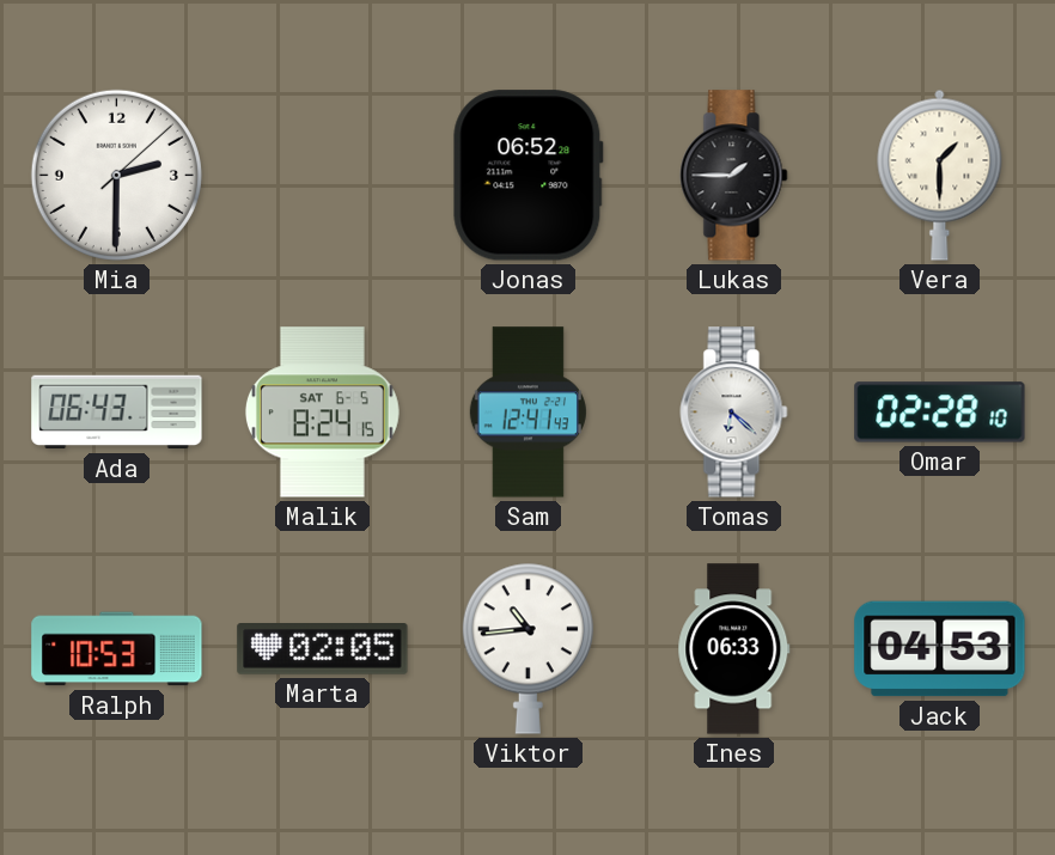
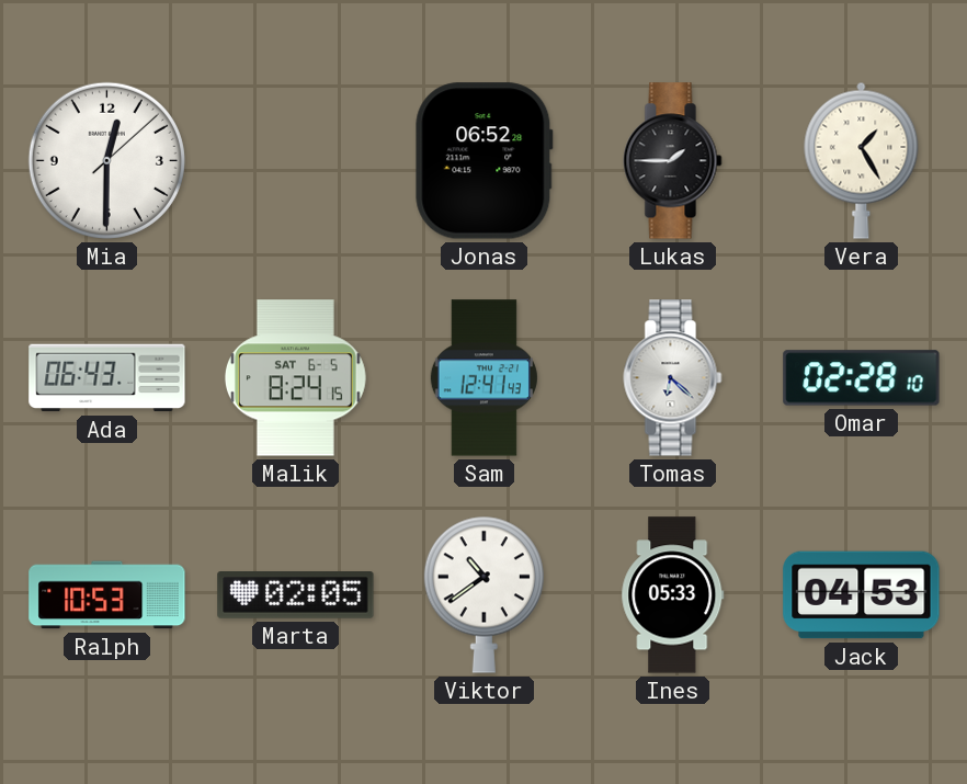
Mia: 2:30 -> 12:30 (106, 160)
Vera: 1:30 -> 1:25 (862, 160)
Viktor: 10:44 -> 10:39 (484, 594)
Ines: 06:33 -> 05:33 (673, 595)
